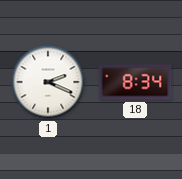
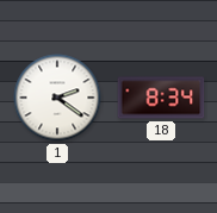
1: 2:19 -> 2:21 (57, 98)
